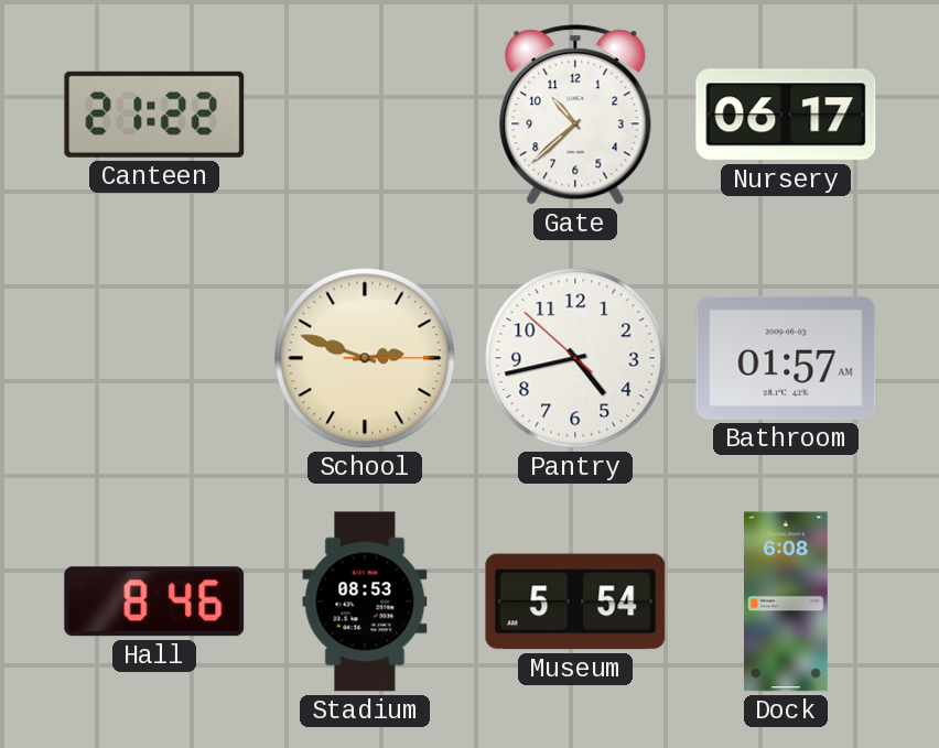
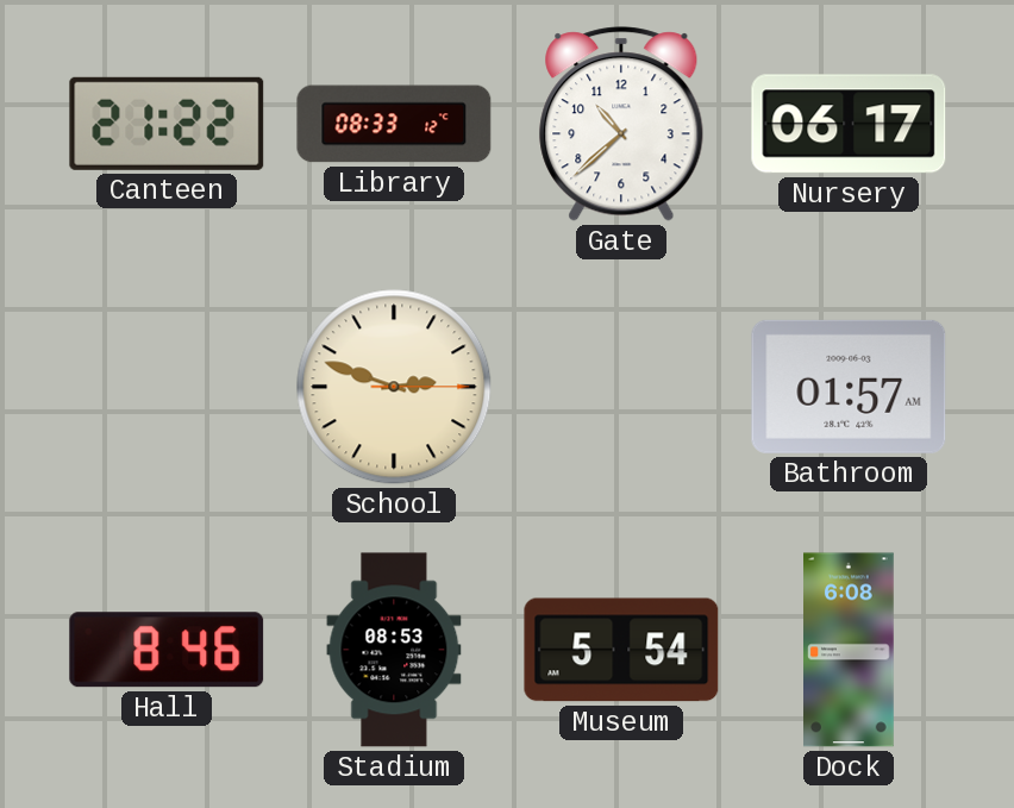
Library: none -> 08:33 (394, 124)
Pantry: 4:42 -> none (575, 358)
